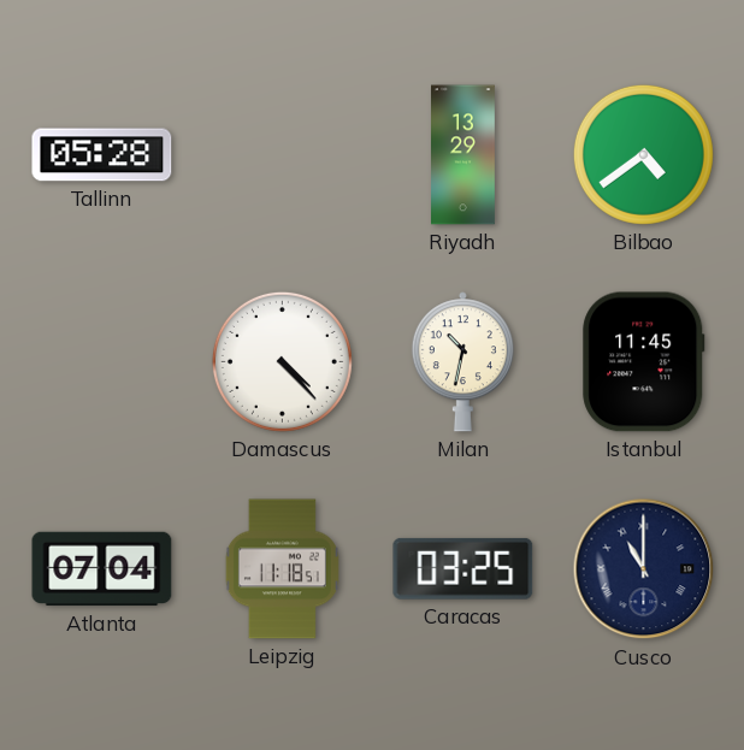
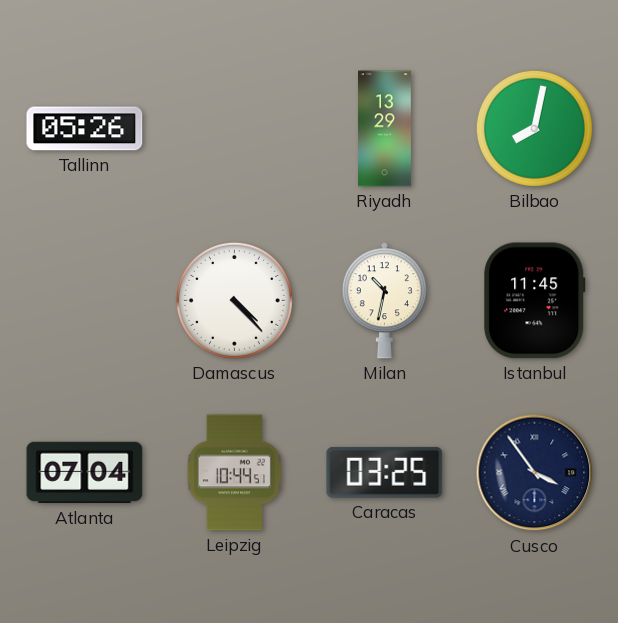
Tallinn: 05:28 -> 05:26 (85, 129)
Bilbao: 4:39 -> 8:02 (534, 128)
Leipzig: 11:18 -> 10:44 (234, 473)
Cusco: 11:00 -> 3:54 (535, 473)
